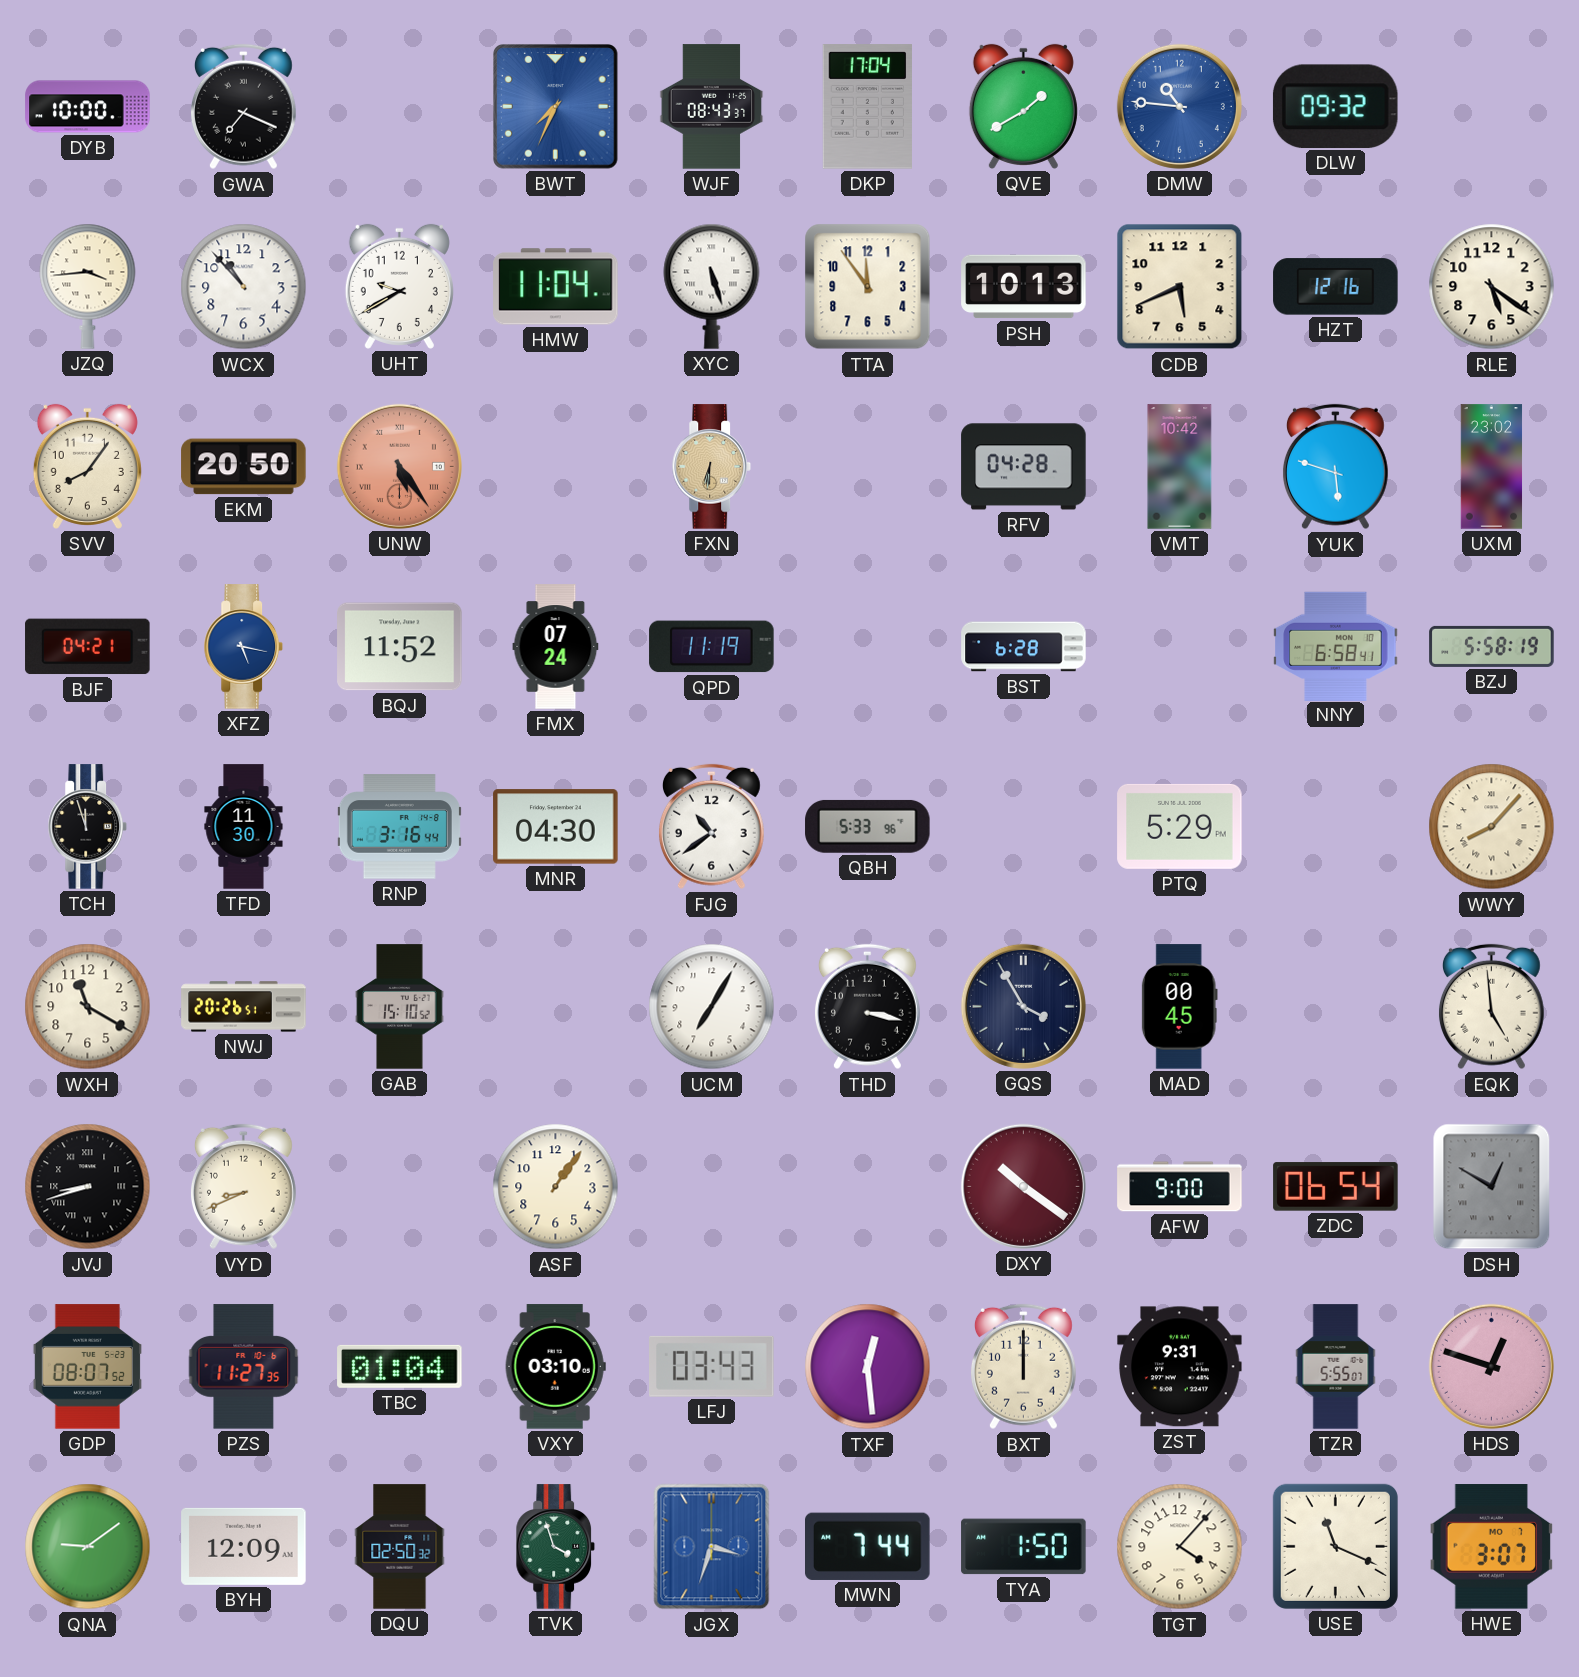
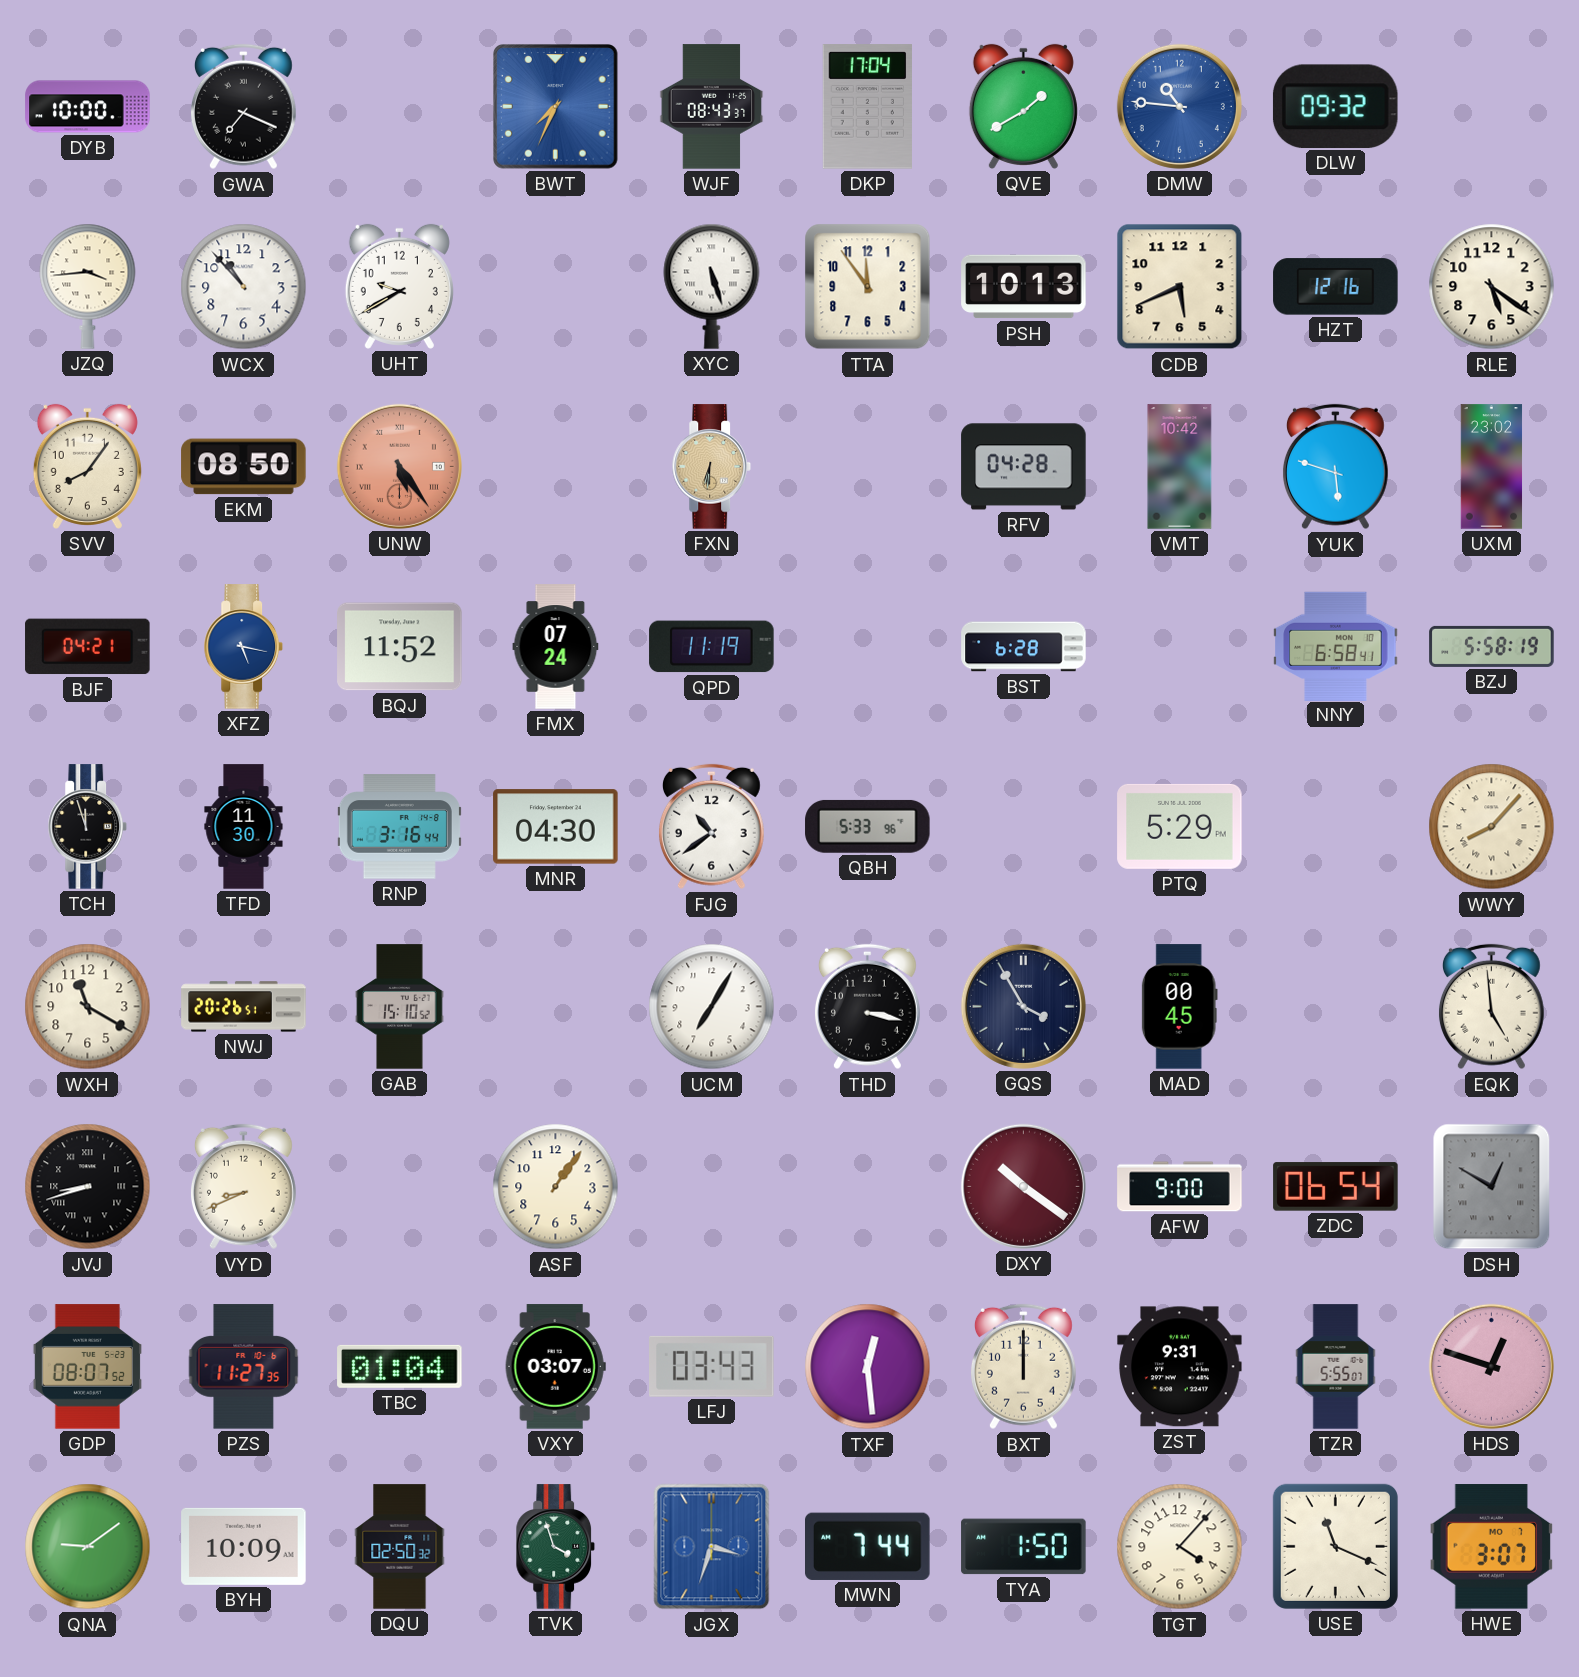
HMW: 11:04 -> none (556, 287)
EKM: 20:50 -> 08:50 (244, 467)
VXY: 03:10 -> 03:07 (555, 1367)
BYH: 12:09 -> 10:09 (244, 1546)
